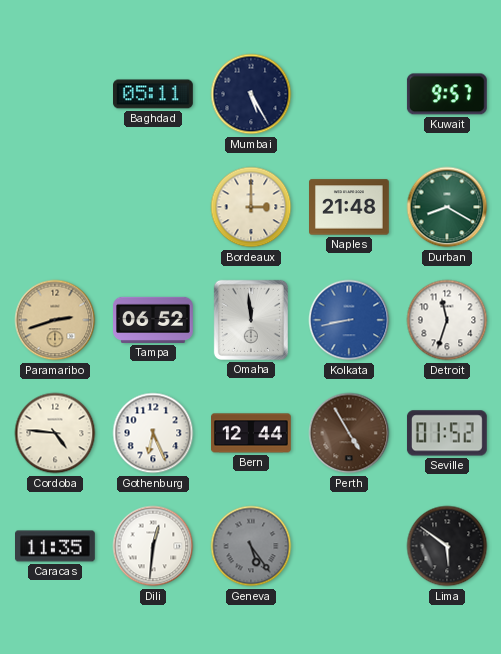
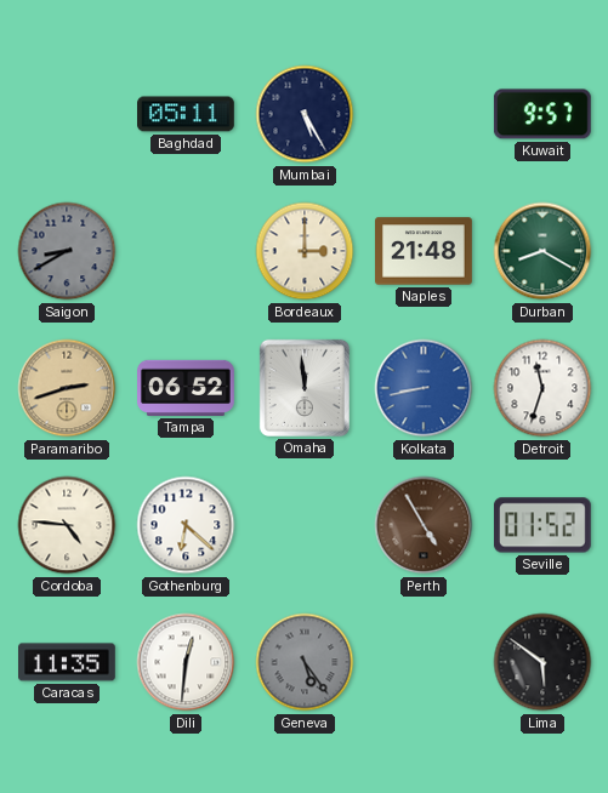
Saigon: none -> 8:40 (67, 251)
Gothenburg: 6:26 -> 6:22 (186, 525)
Bern: 12:44 -> none (252, 433)
